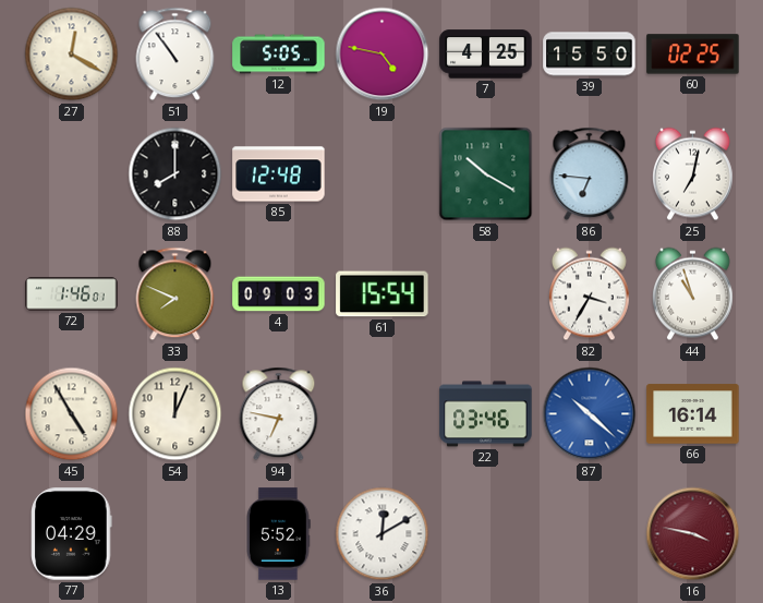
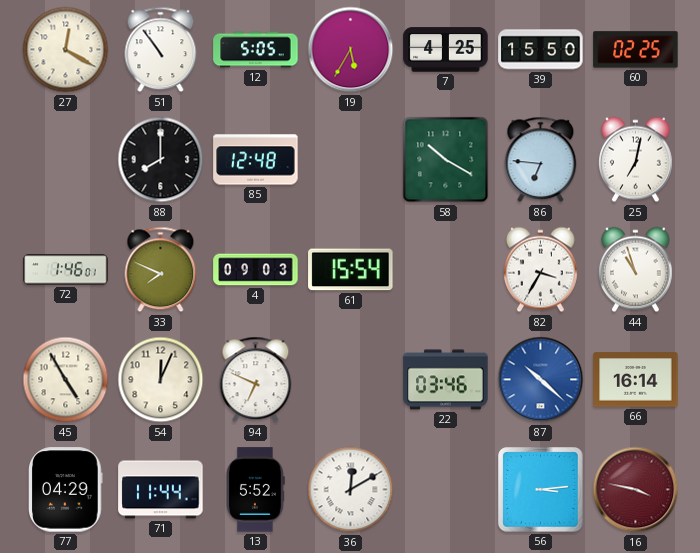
19: 4:47 -> 5:35 (351, 50)
94: 6:47 -> 6:49 (256, 380)
71: none -> 11:44 (161, 490)
56: none -> 3:14 (541, 490)
